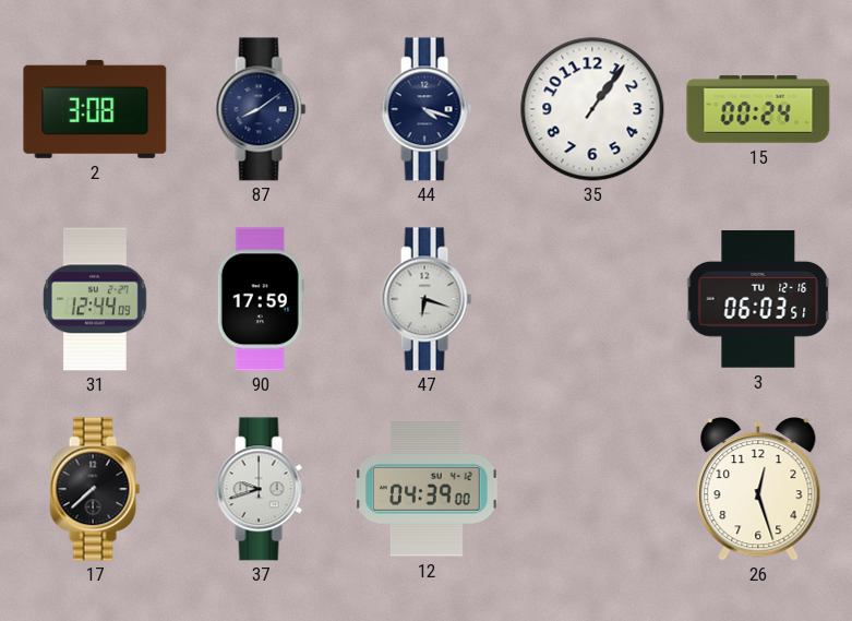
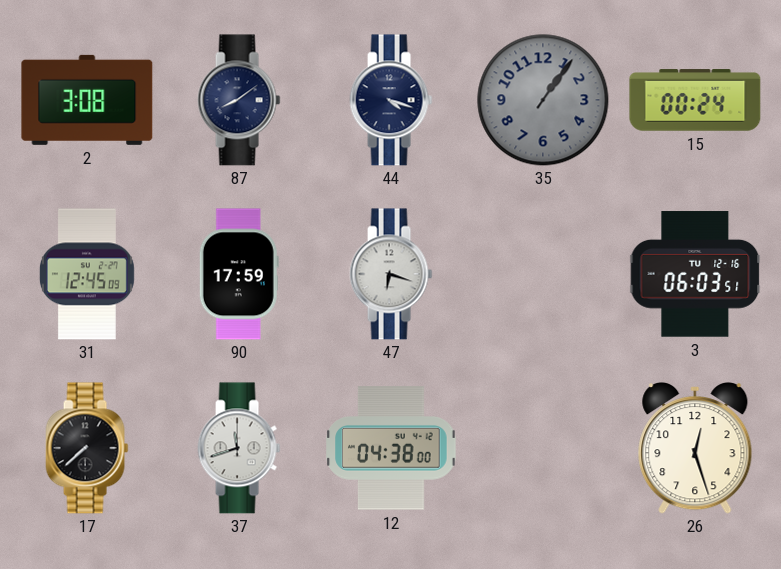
35 dial: white -> grey (543, 100)
31: 12:44 -> 12:45 (87, 274)
37: 9:42 -> 11:42 (239, 448)
12: 04:39 -> 04:38 (391, 448)
